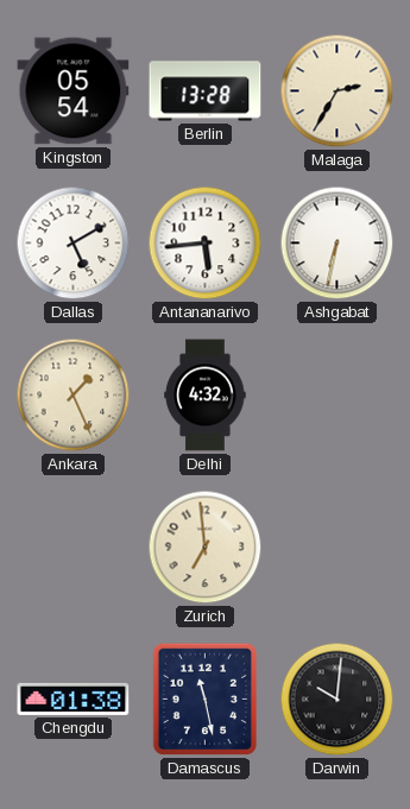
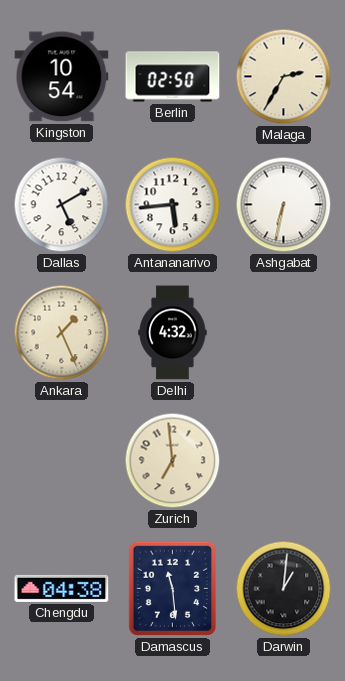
Kingston: 05:54 -> 10:54 (62, 77)
Berlin: 13:28 -> 02:50 (173, 77)
Chengdu: 01:38 -> 04:38 (62, 588)
Damascus: 11:28 -> 11:29 (173, 589)
Darwin: 10:01 -> 1:01 (284, 589)
